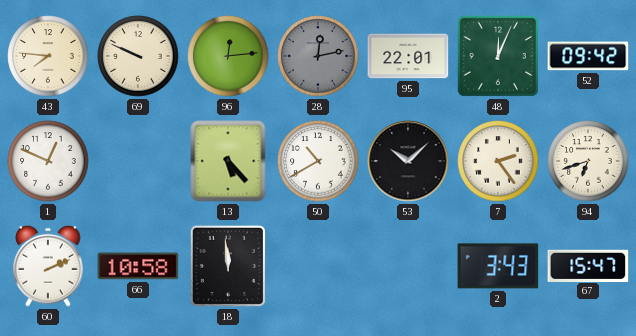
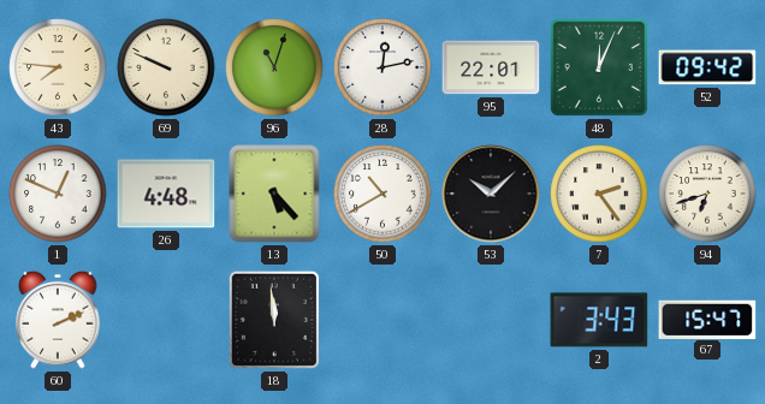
96: 12:14 -> 11:03 (274, 67)
28 dial: grey -> white (382, 67)
26: none -> 4:48 (166, 194)
66: 10:58 -> none (138, 266)
